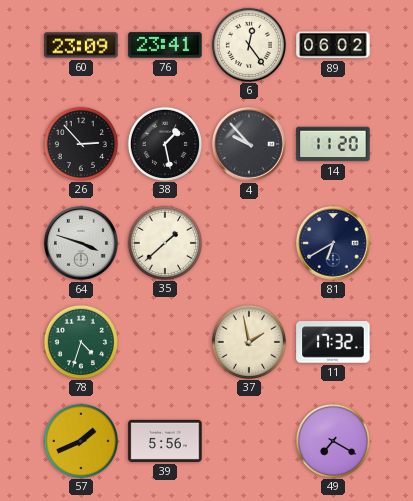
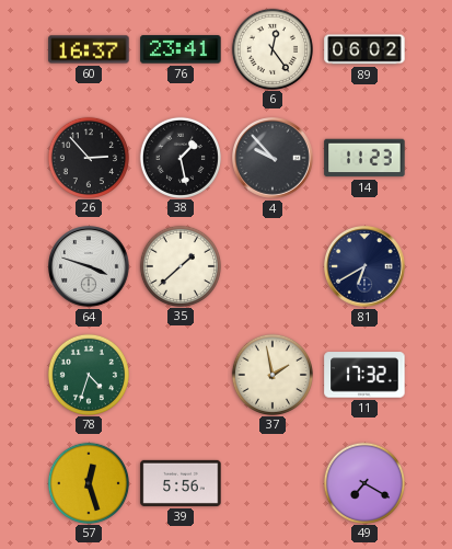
60: 23:09 -> 16:37 (89, 49)
14: 11:20 -> 11:23 (364, 158)
57: 1:41 -> 12:27 (88, 482)
